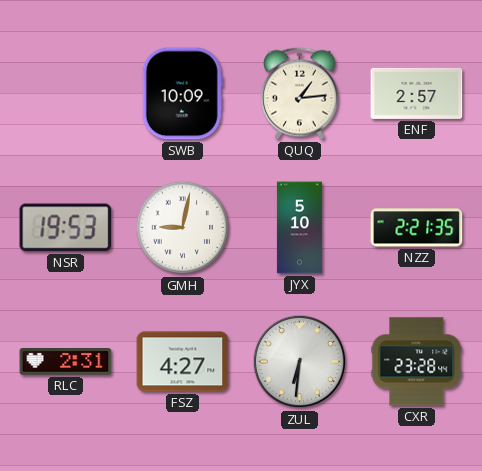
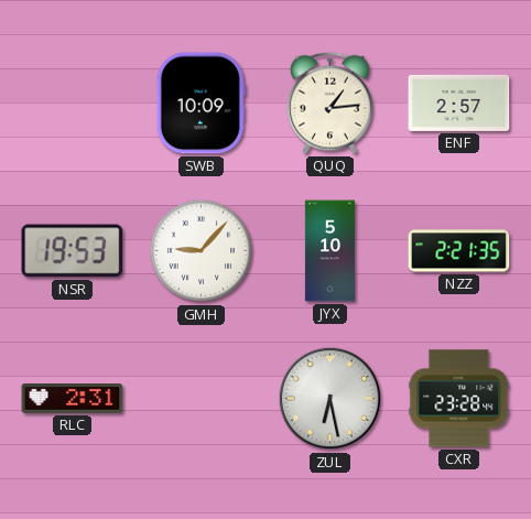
GMH: 9:02 -> 9:07 (202, 251)
FSZ: 4:27 -> none (183, 362)
ZUL: 6:31 -> 6:28 (330, 399)
